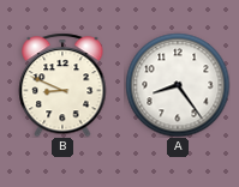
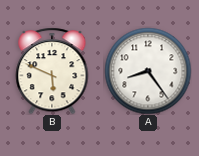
B: 8:49 -> 5:49 (52, 71)
